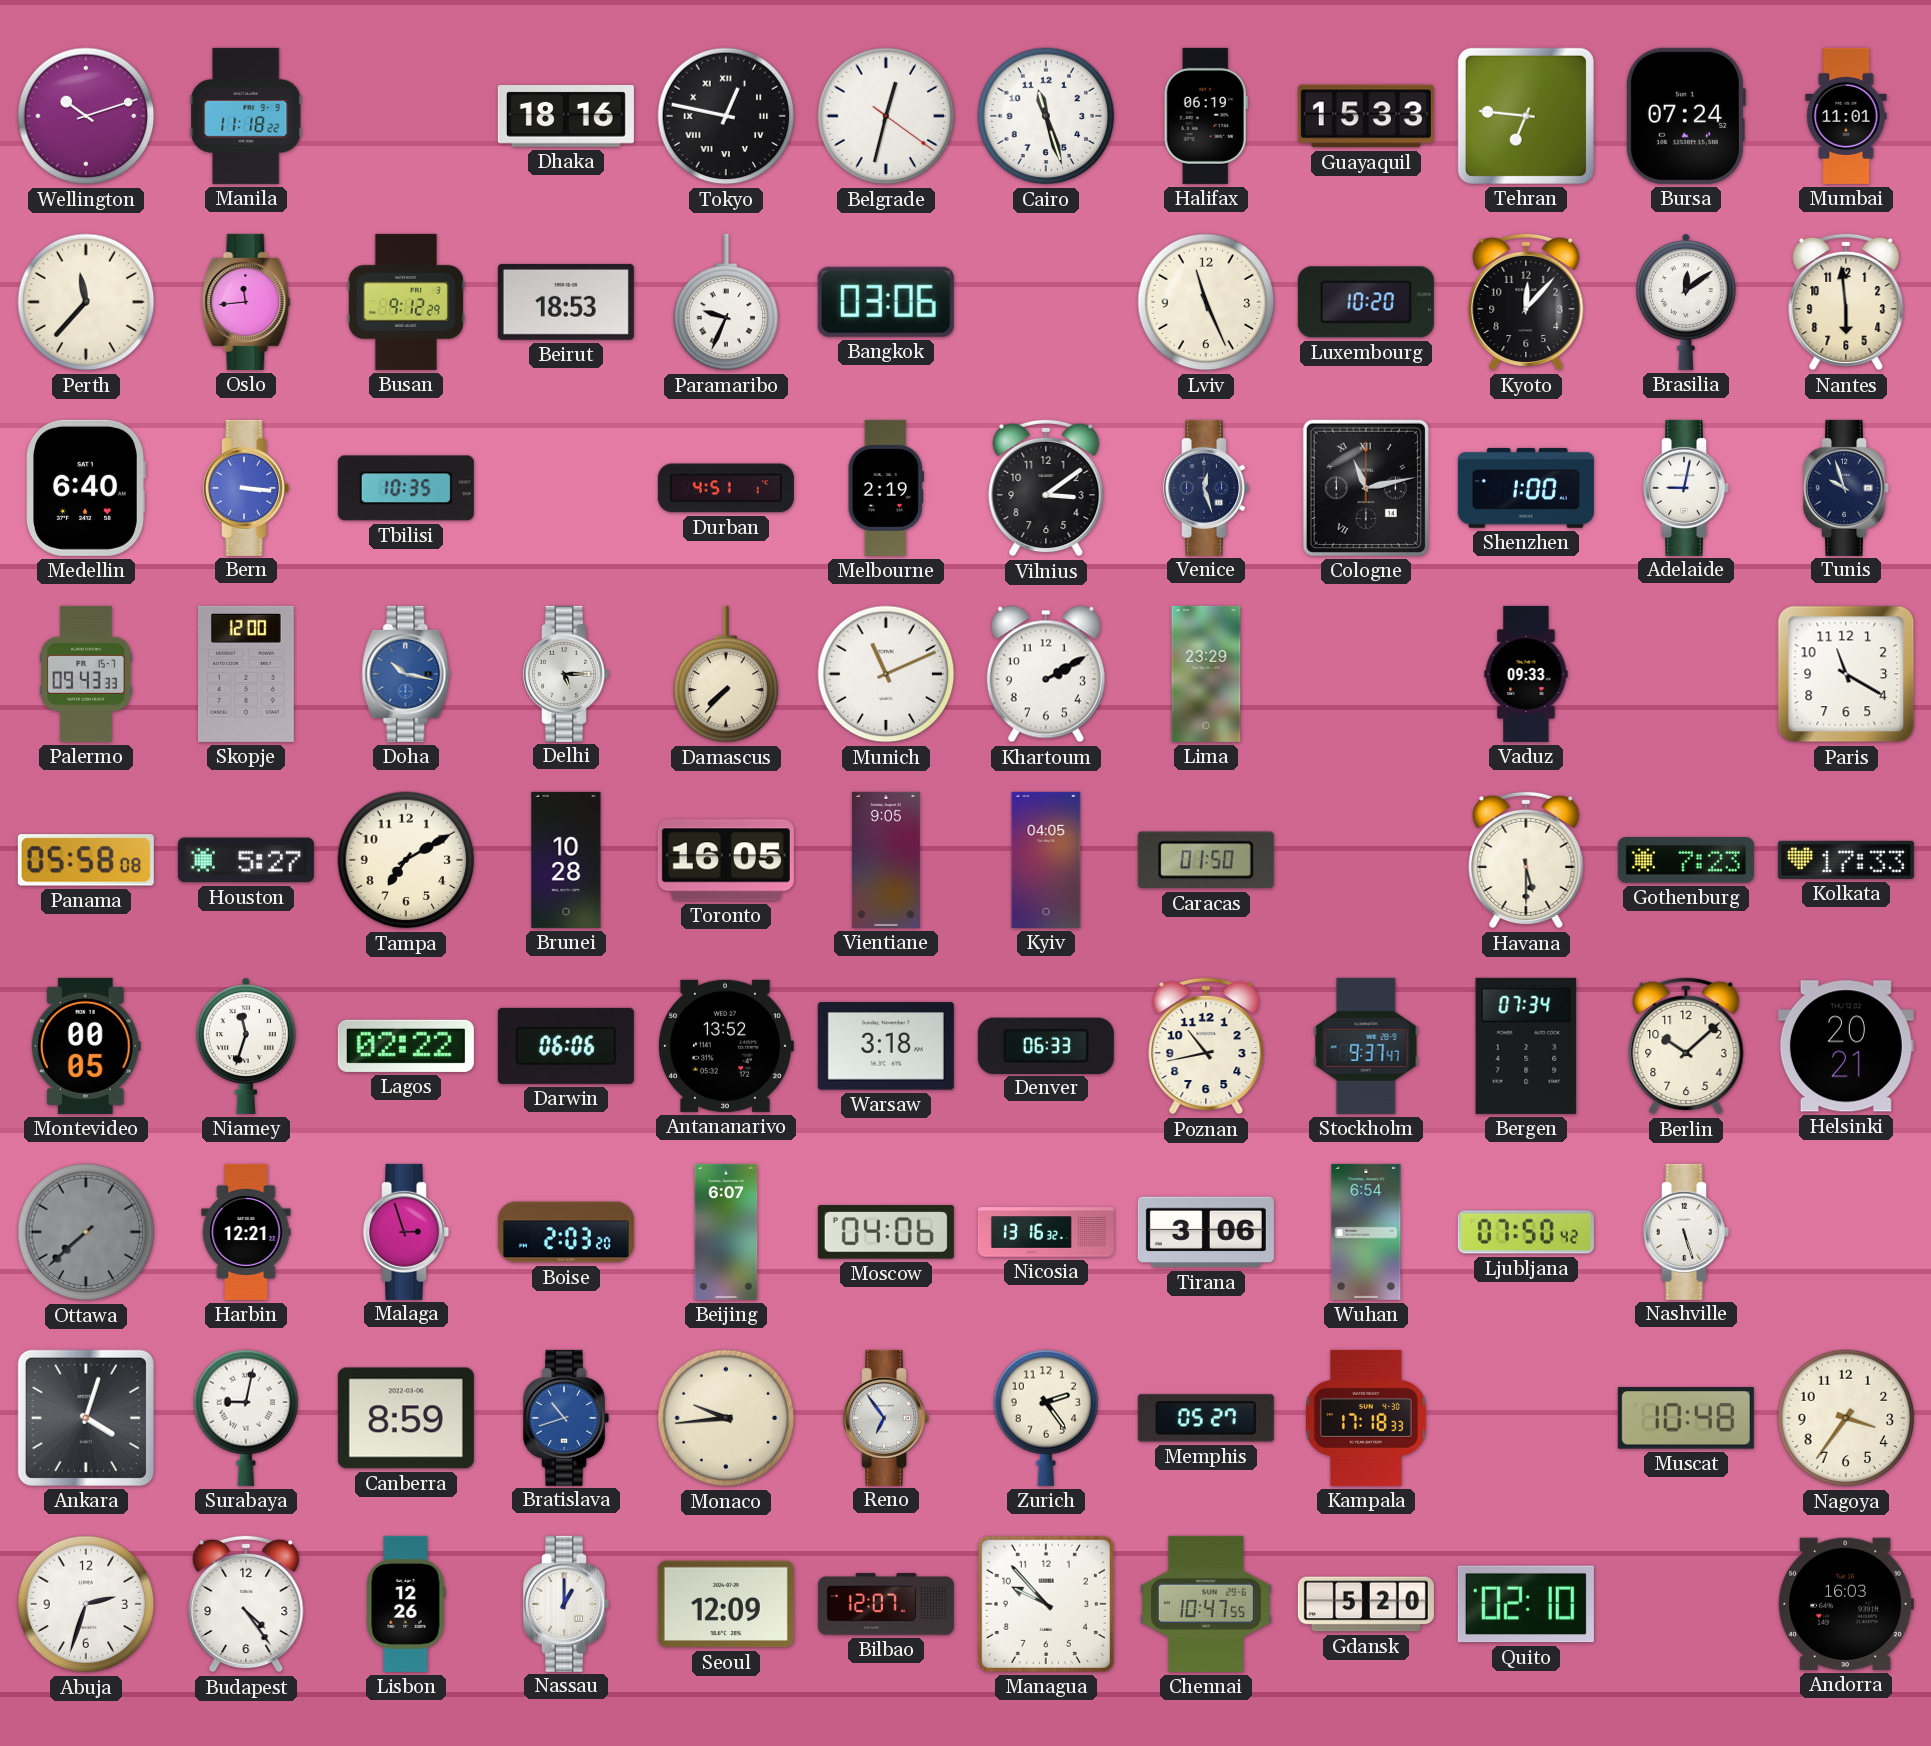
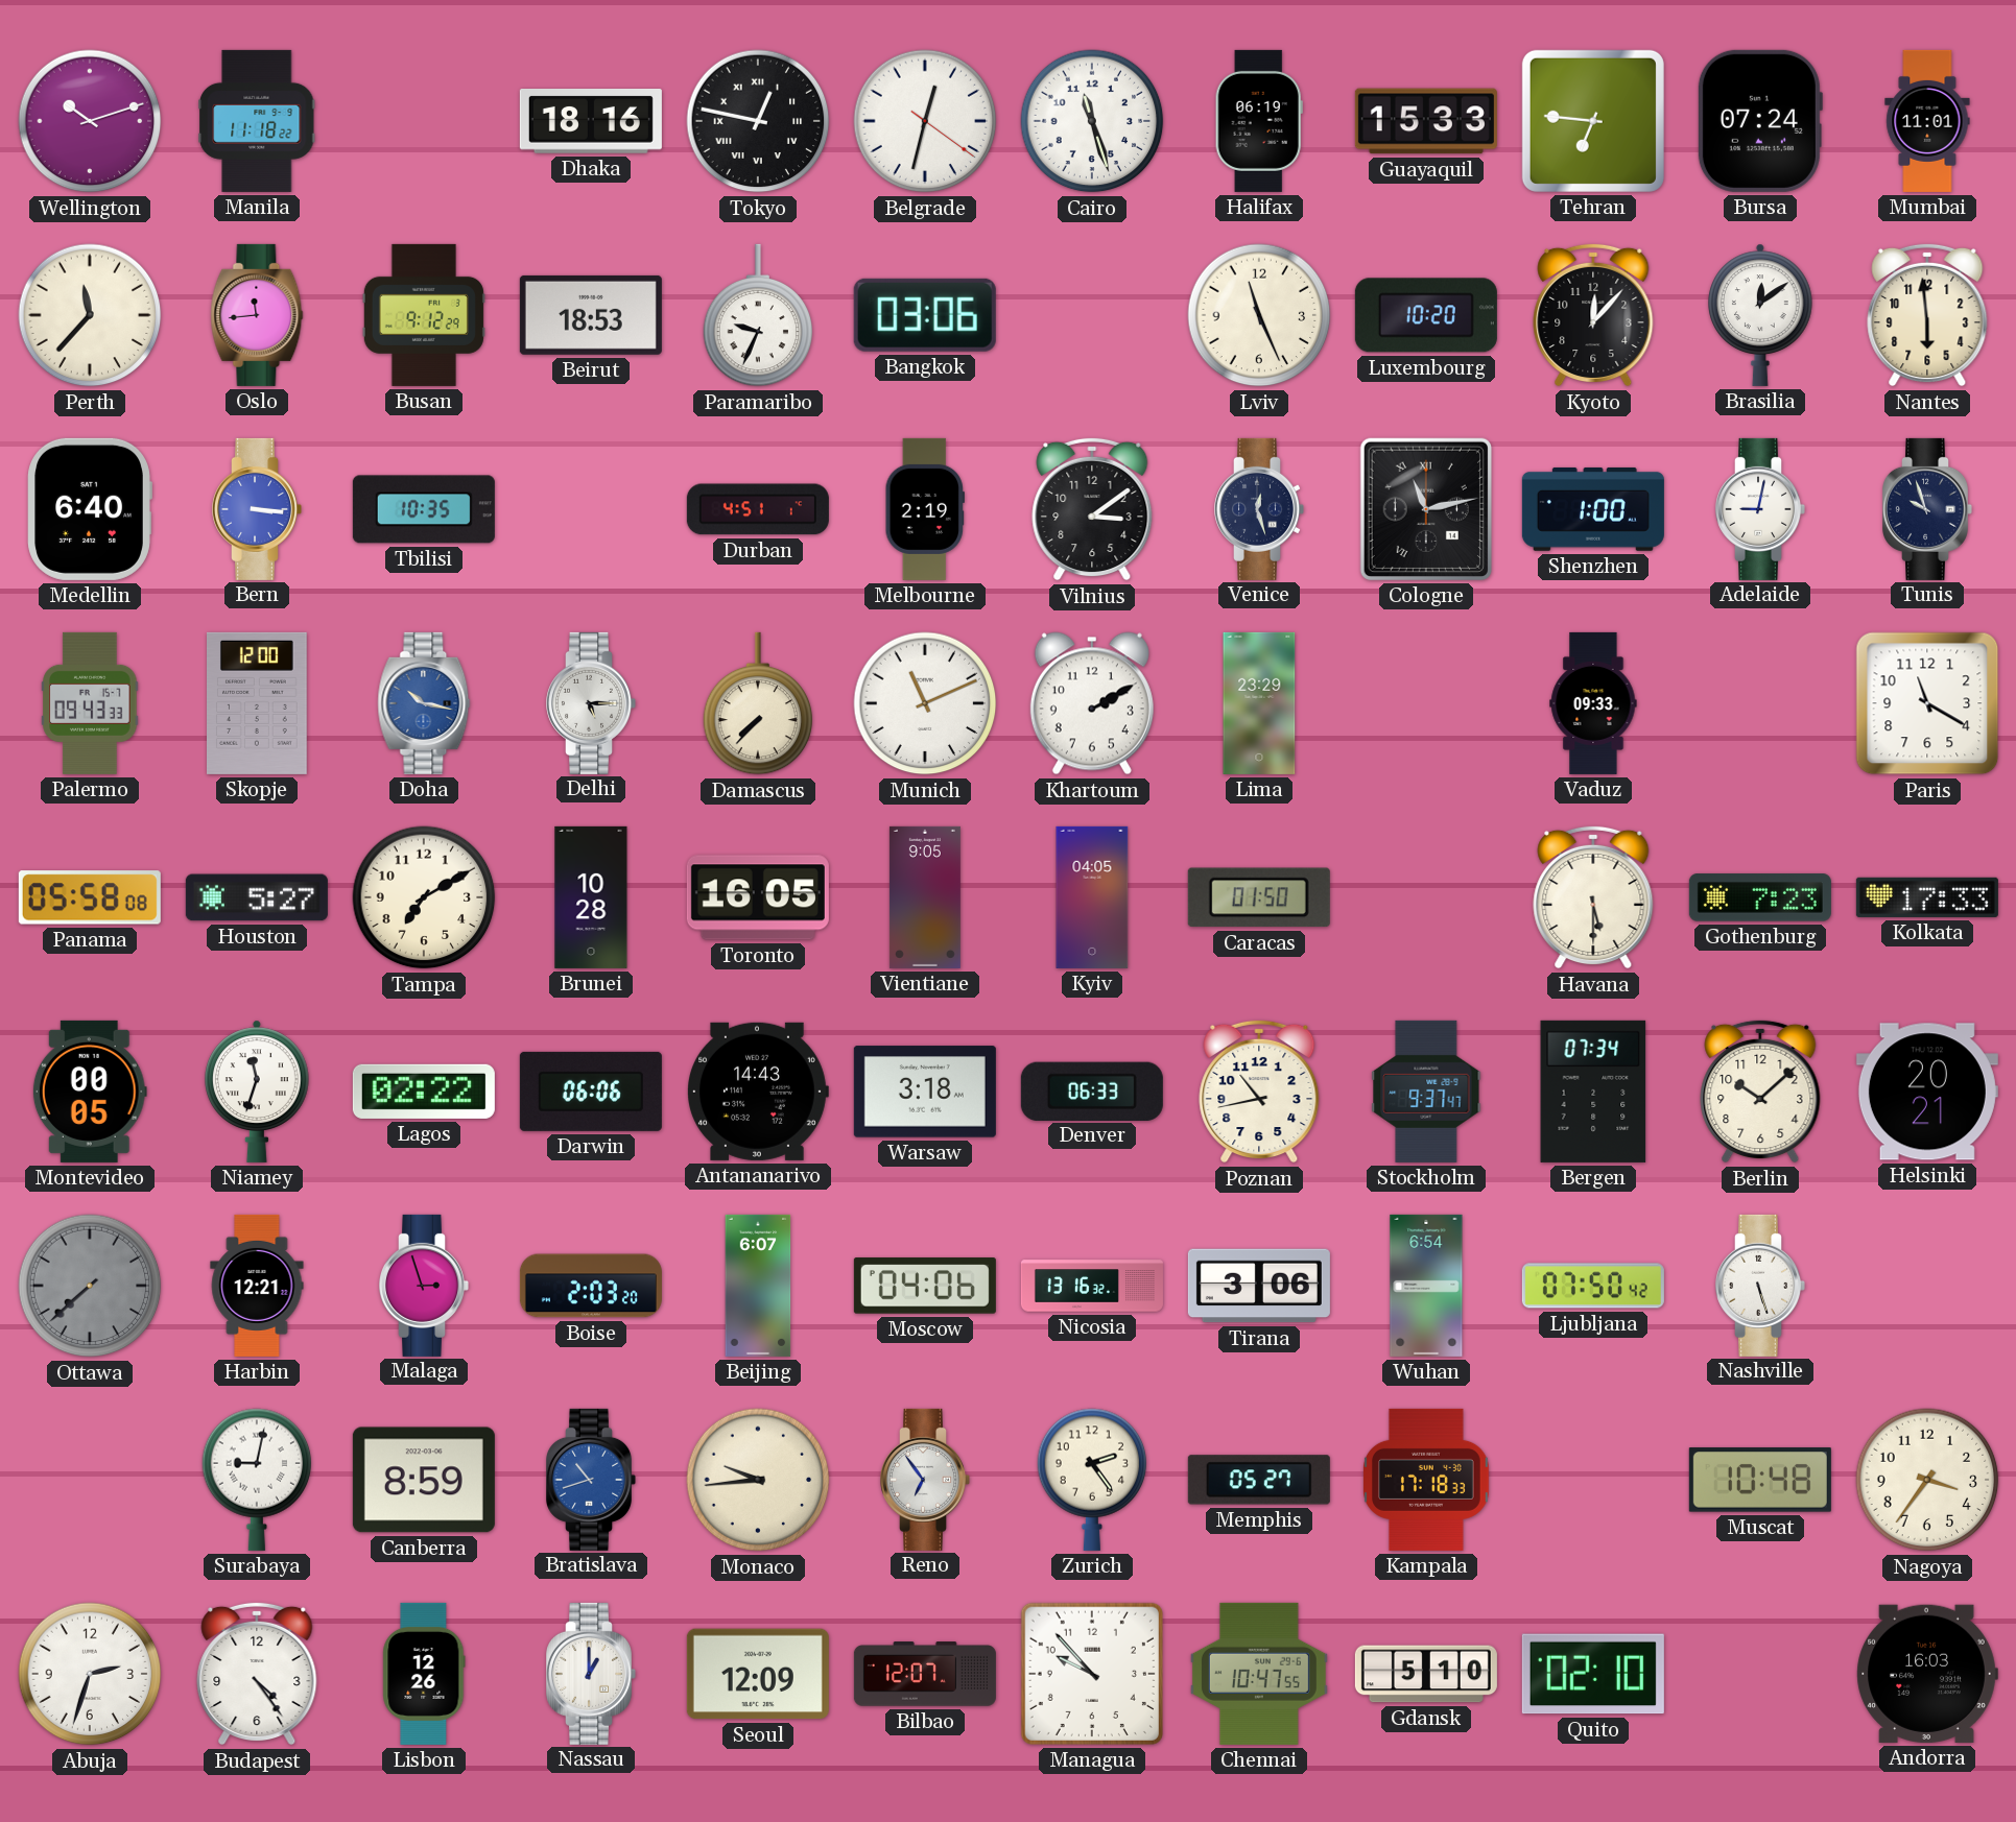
Antananarivo: 13:52 -> 14:43 (758, 1092)
Ankara: 4:03 -> none (86, 1418)
Gdansk: 5:20 -> 5:10 (1426, 1674)
